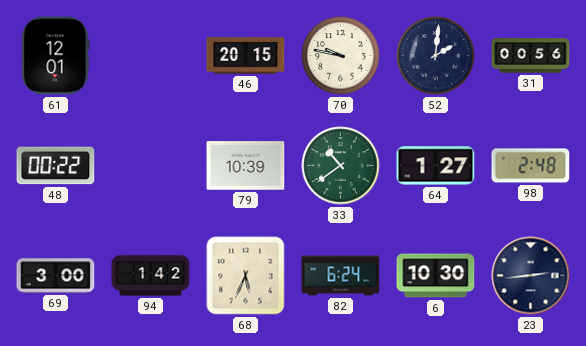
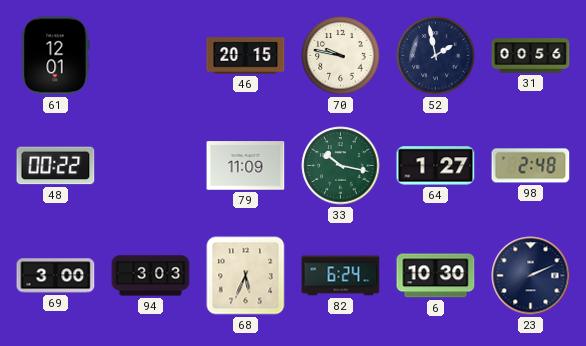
52: 2:01 -> 1:58 (436, 56)
79: 10:39 -> 11:09 (246, 166)
33: 10:39 -> 10:17 (341, 166)
94: 1:42 -> 3:03 (151, 276)
23: 2:44 -> 2:11 (531, 276)
